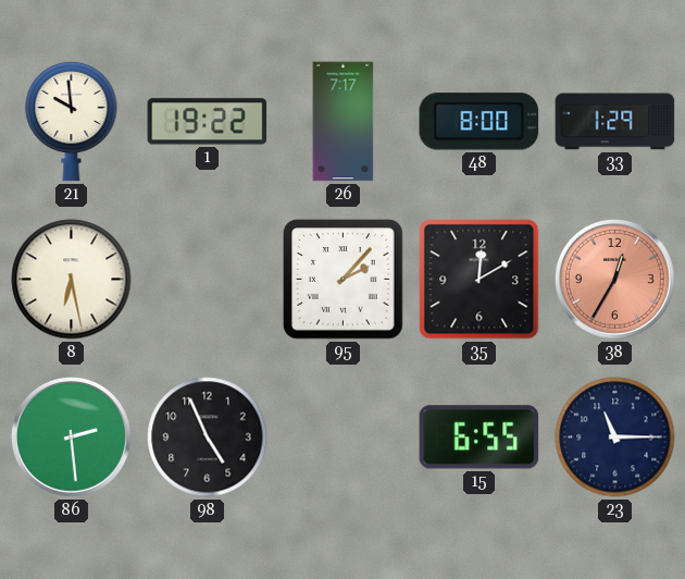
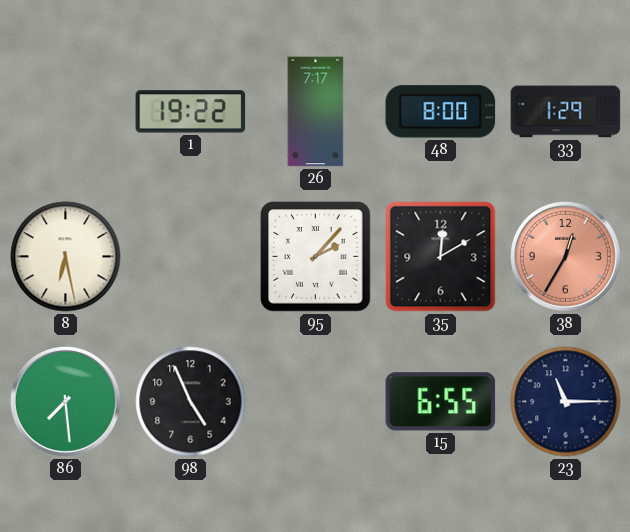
21: 9:59 -> none (72, 121)
86: 2:29 -> 7:29 (66, 402)
